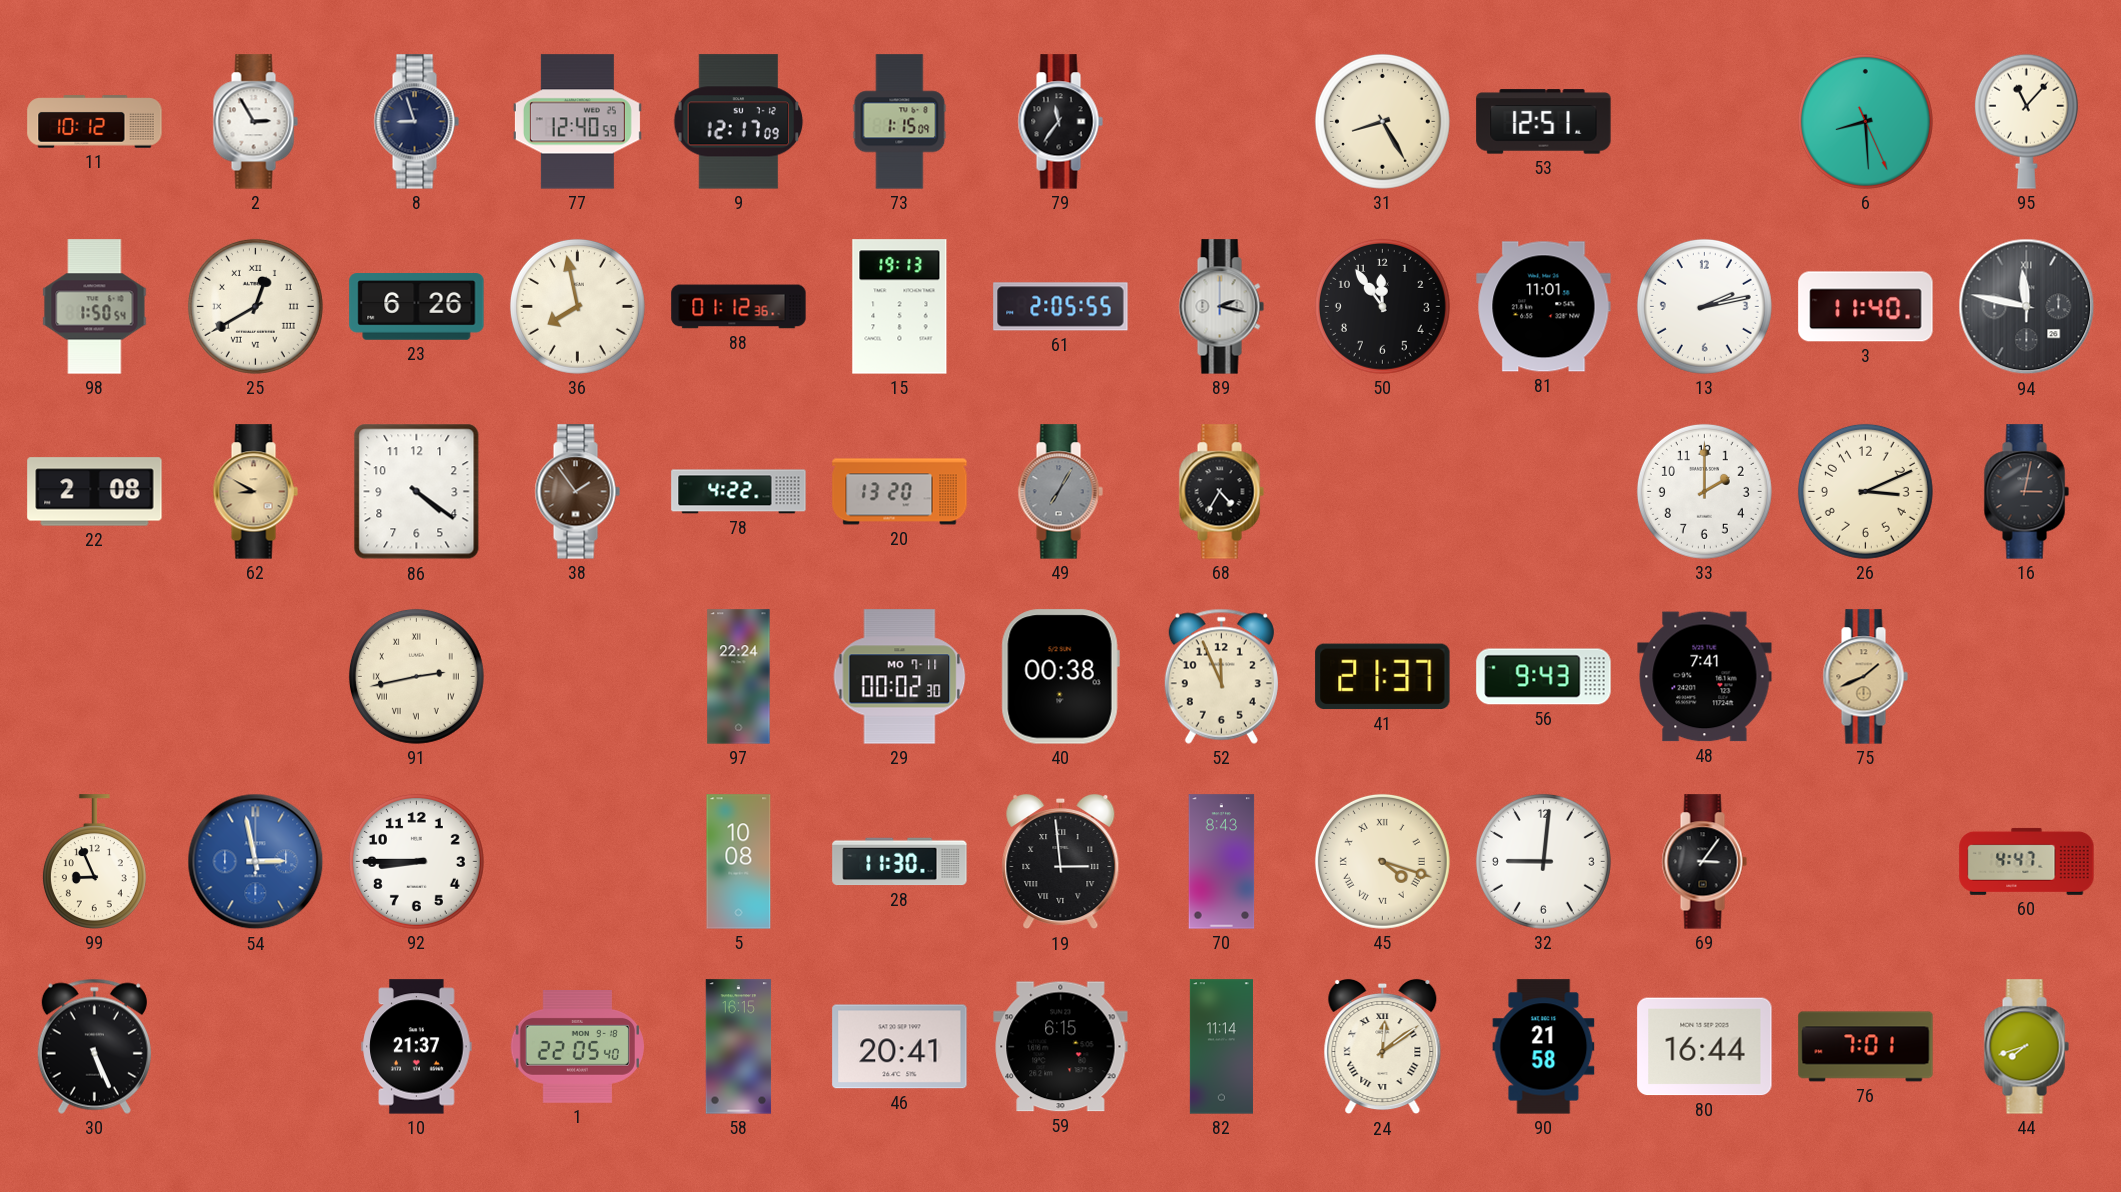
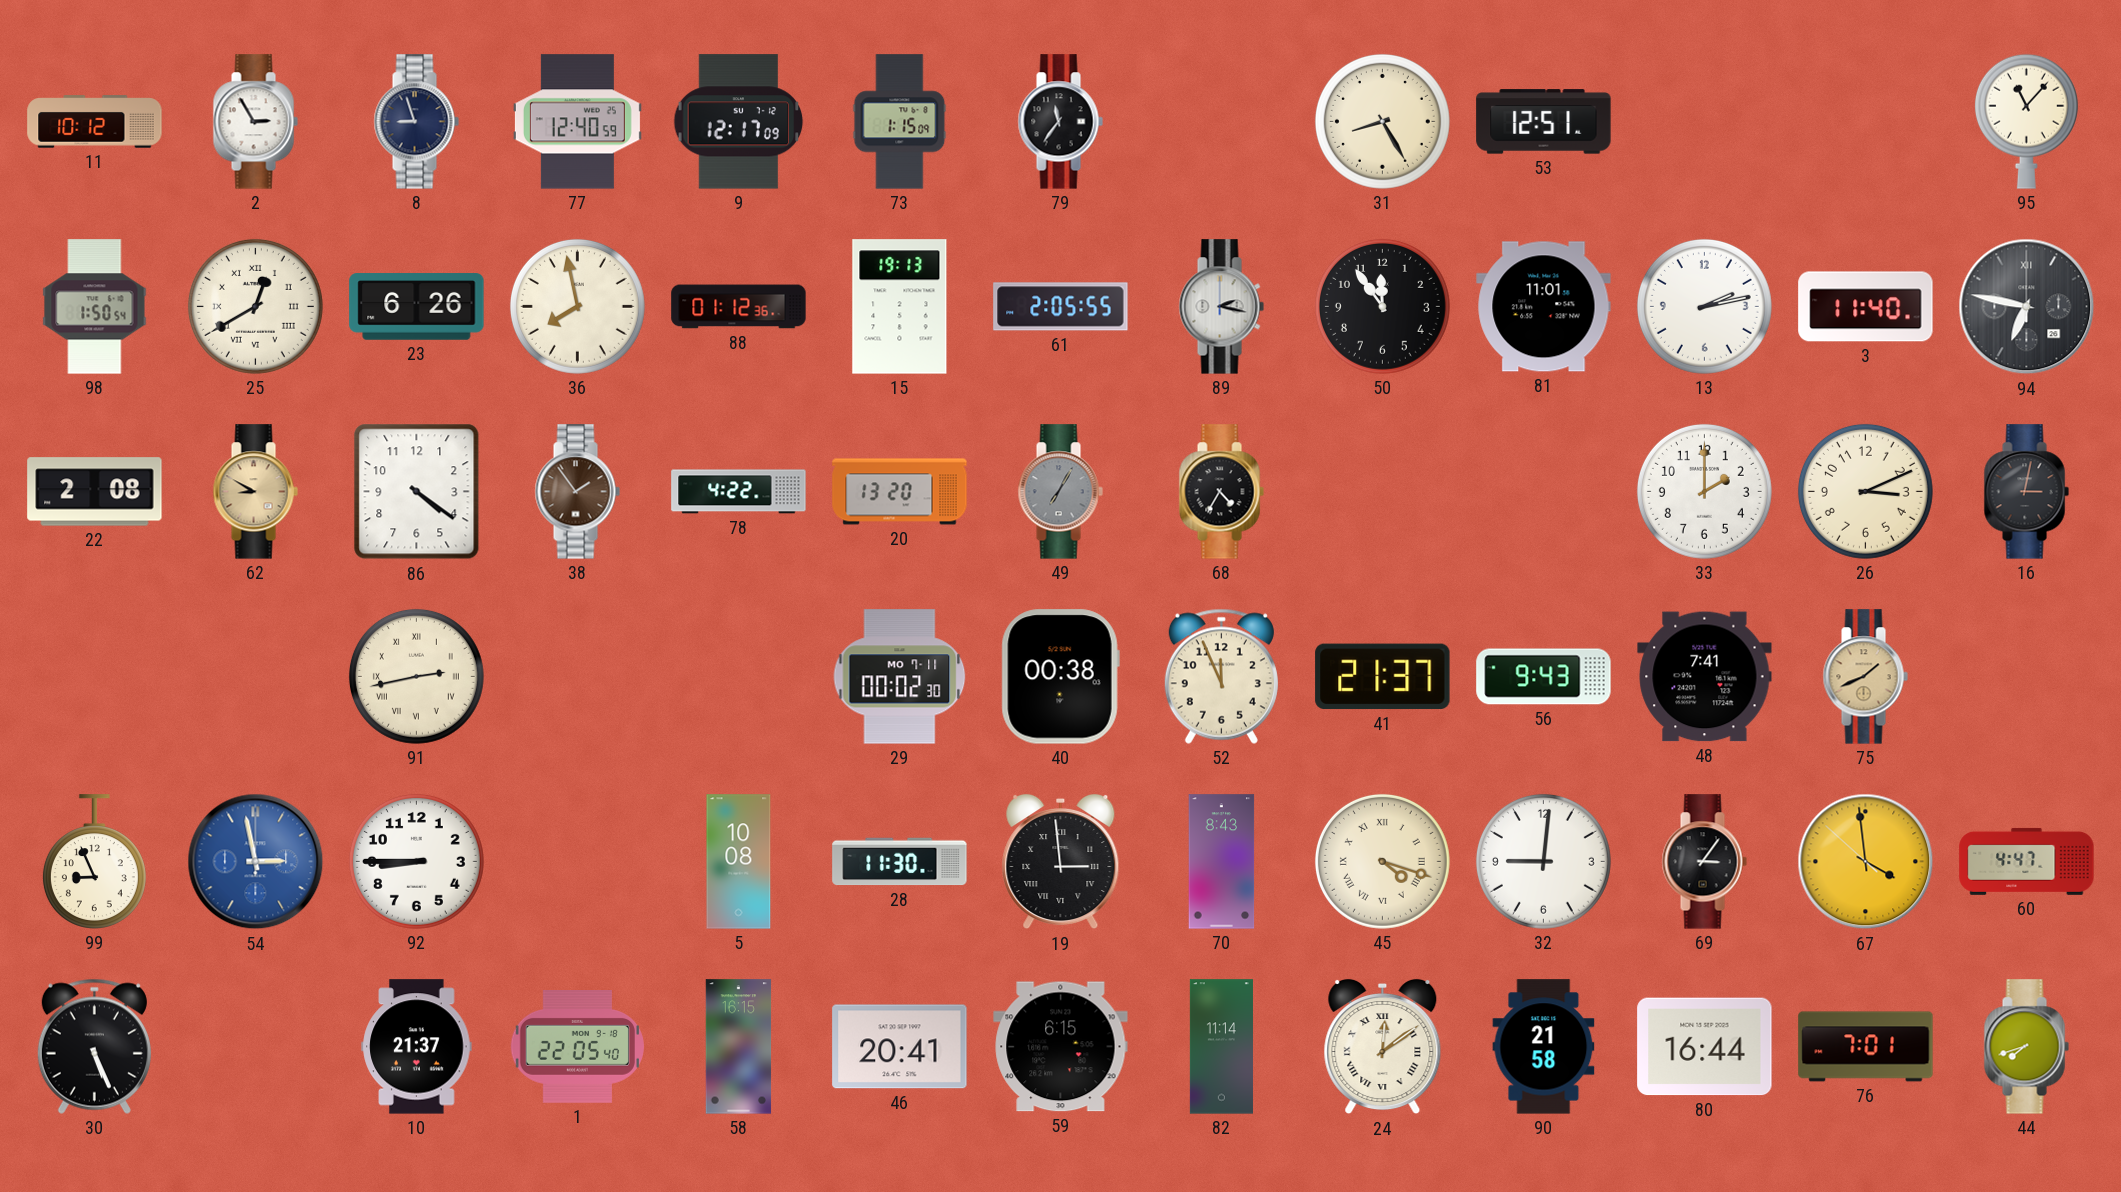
6: 8:29 -> none (1865, 121)
94: 11:47 -> 6:47 (2027, 307)
97: 22:24 -> none (739, 677)
67: none -> 3:58 (1866, 862)
